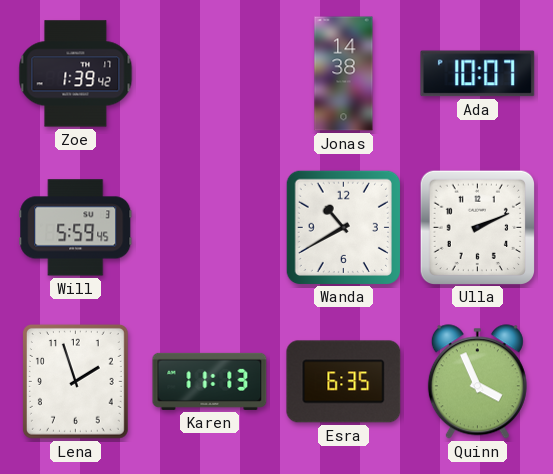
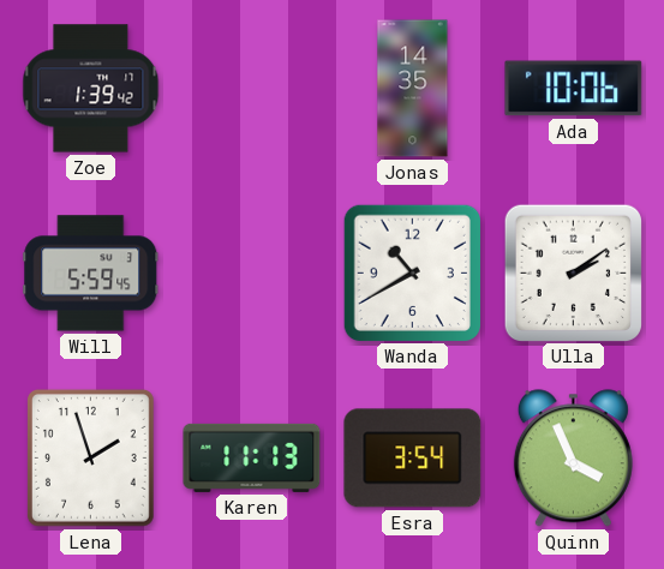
Jonas: 14:38 -> 14:35 (413, 89)
Ada: 10:07 -> 10:06 (574, 89)
Ulla: 2:11 -> 2:09 (573, 272)
Esra: 6:35 -> 3:54 (413, 459)
